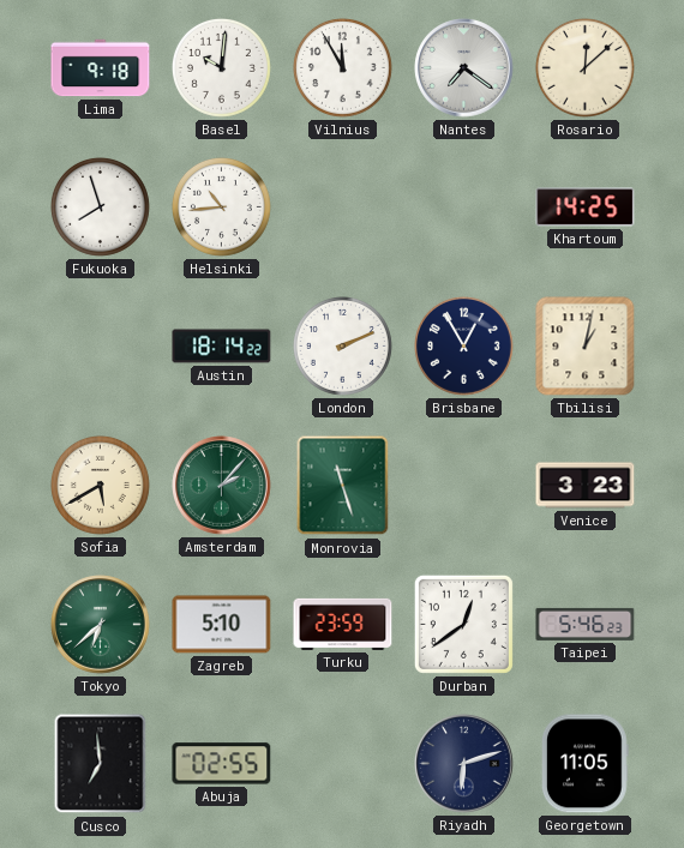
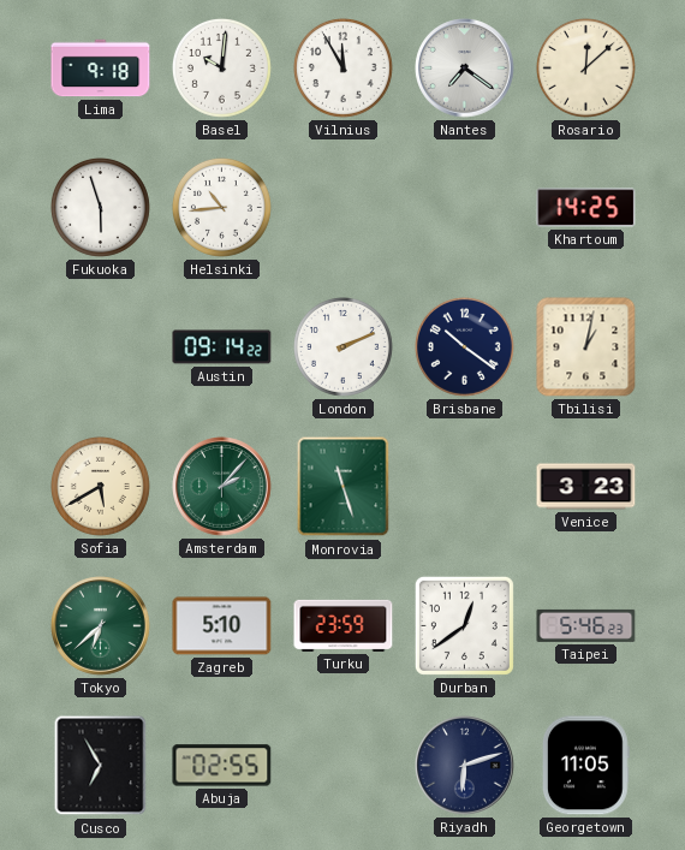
Fukuoka: 7:57 -> 5:57 (100, 207)
Austin: 18:14 -> 09:14 (222, 347)
Brisbane: 12:55 -> 10:21 (464, 346)
Cusco: 6:59 -> 6:55 (101, 766)
